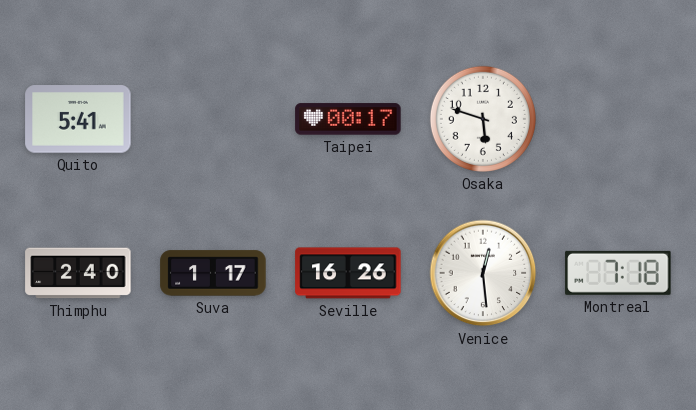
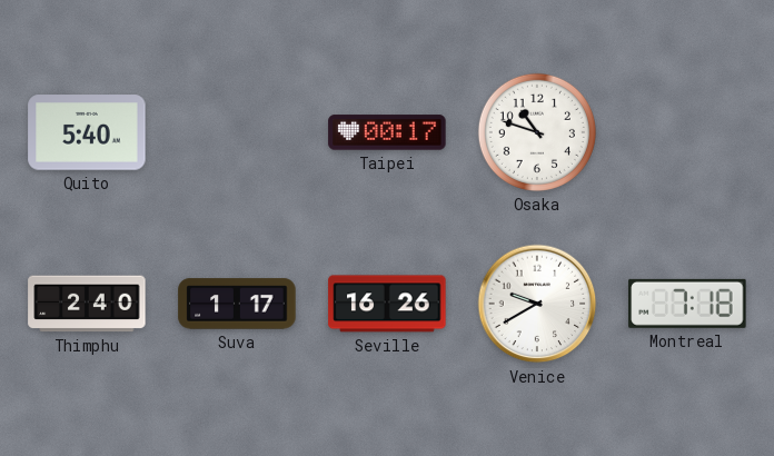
Quito: 5:41 -> 5:40 (87, 132)
Osaka: 5:48 -> 10:48 (537, 132)
Venice: 12:29 -> 9:40 (537, 304)
